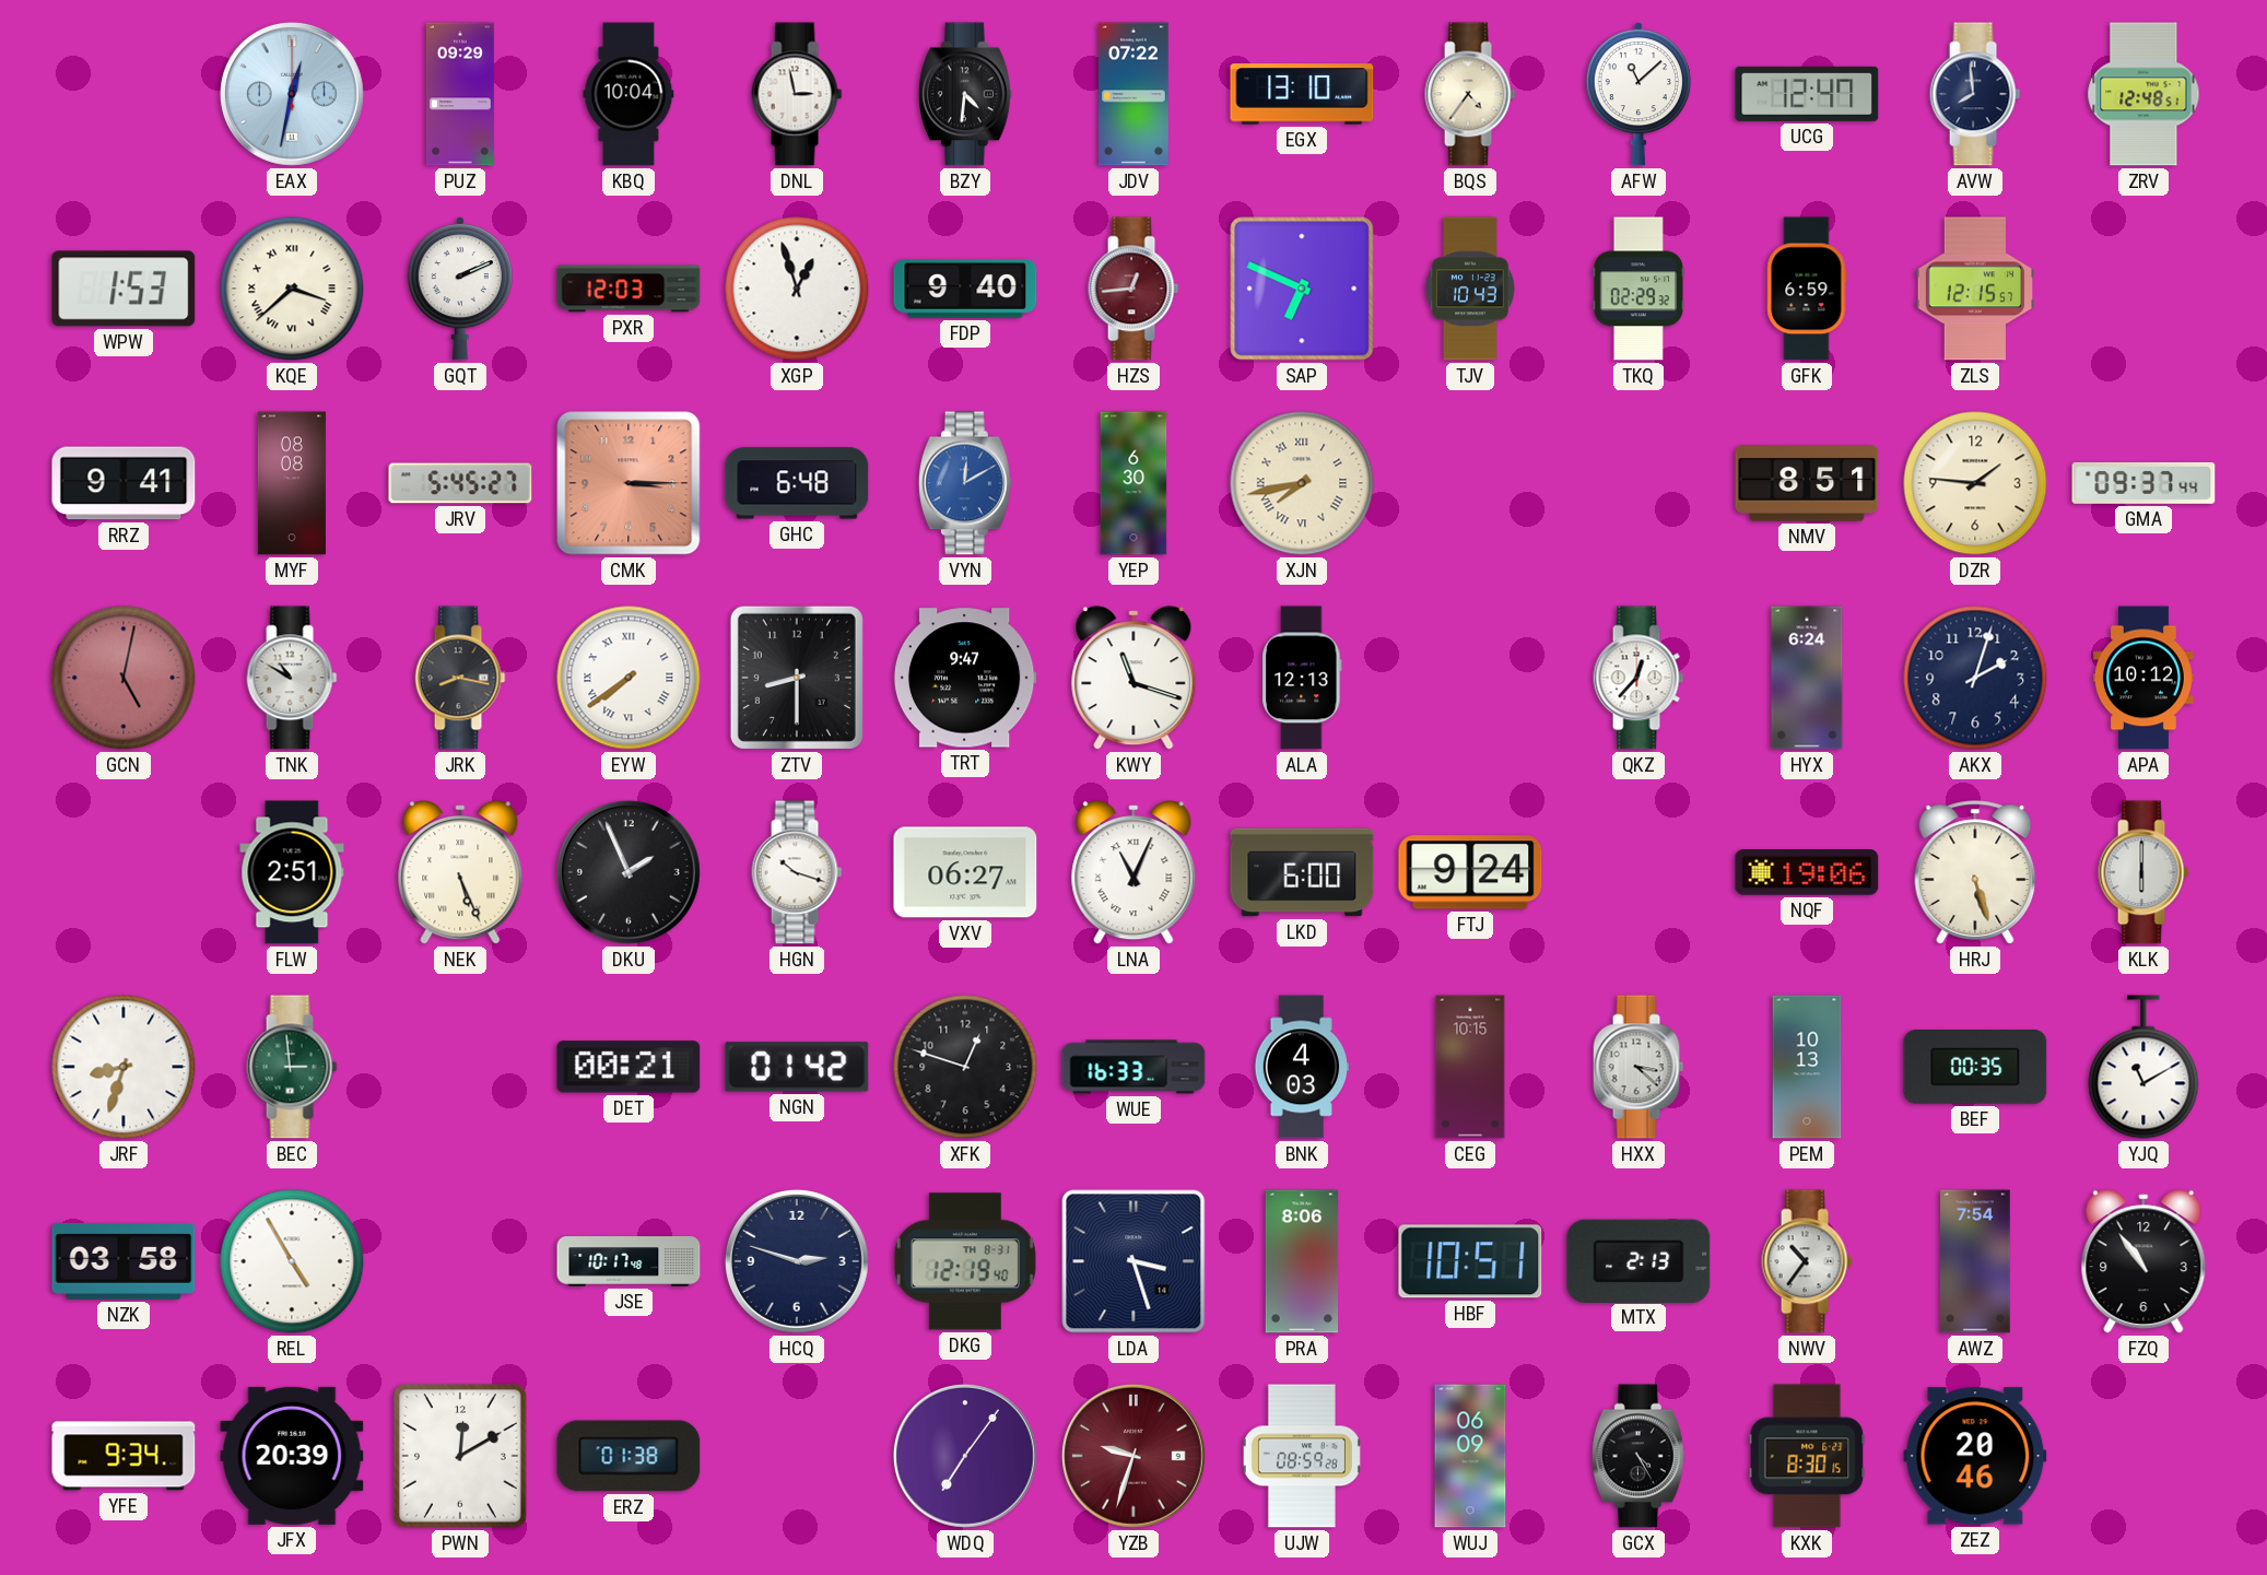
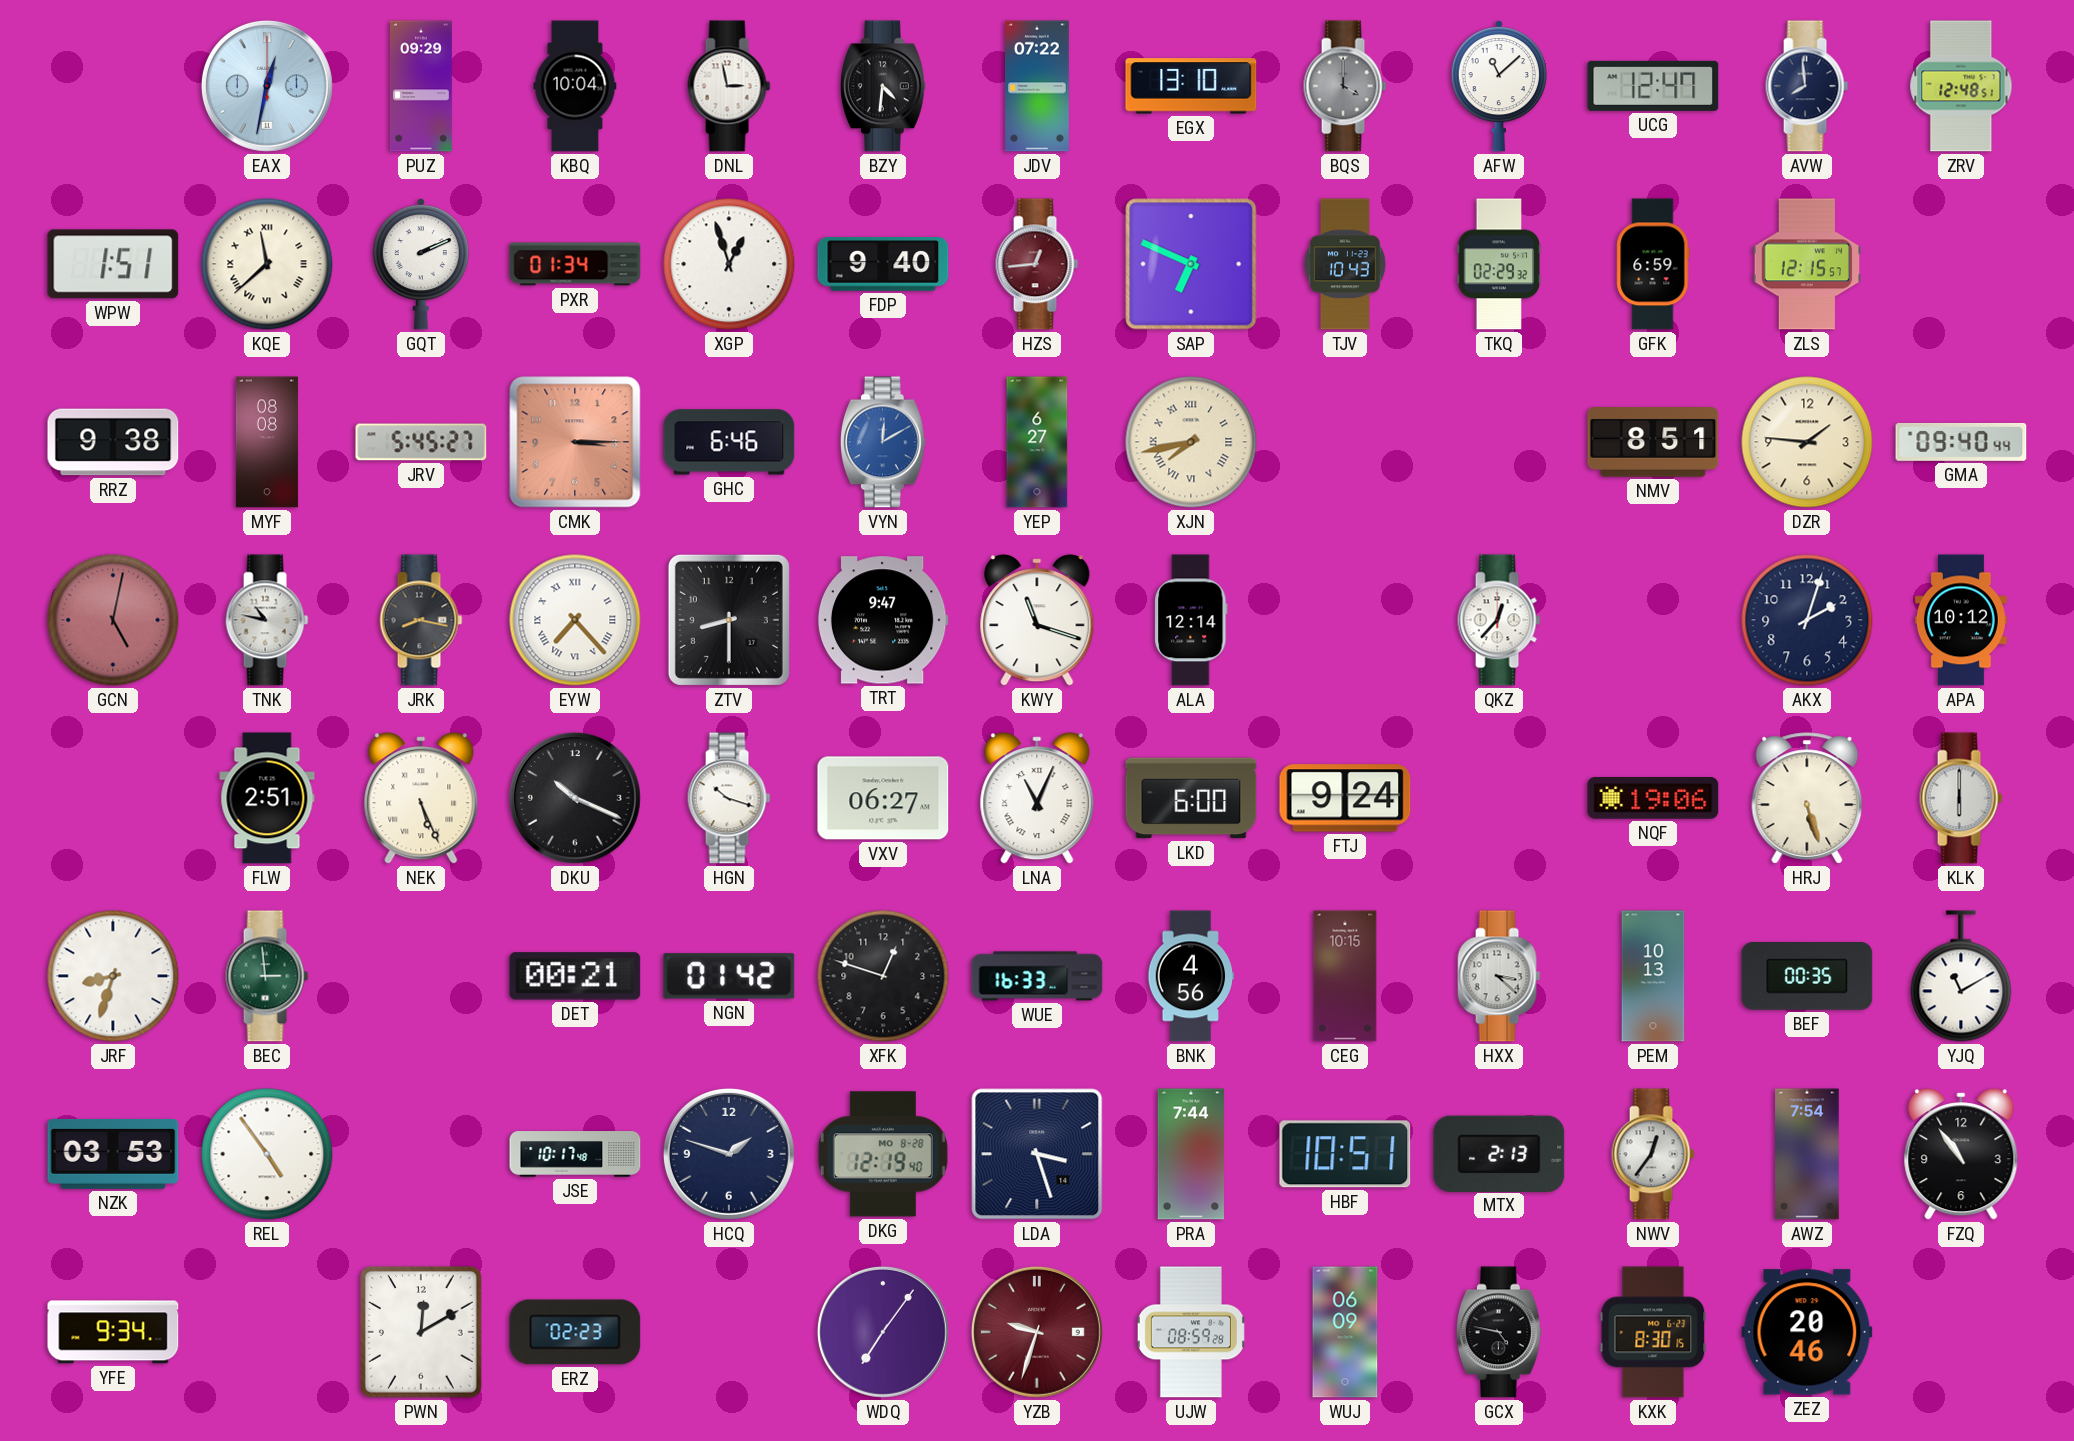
BQS: 4:36 -> 4:00 (1345, 86)
BQS dial: cream -> grey (1345, 86)
WPW: 1:53 -> 1:51 (113, 264)
KQE: 3:38 -> 11:38 (267, 264)
PXR: 12:03 -> 01:34 (575, 264)
RRZ: 9:41 -> 9:38 (113, 442)
GHC: 6:48 -> 6:46 (729, 442)
YEP: 6:30 -> 6:27 (1037, 442)
GMA: 09:37 -> 09:40 (1961, 442)
TNK: 10:50 -> 10:47 (267, 620)
EYW: 7:39 -> 7:23 (575, 620)
ALA: 12:13 -> 12:14 (1191, 620)
HYX: 6:24 -> none (1807, 678)
DKU: 1:56 -> 10:19 (575, 798)
BNK: 4:03 -> 4:56 (1191, 976)
NZK: 03:58 -> 03:53 (113, 1154)
REL: 4:55 -> 4:54 (267, 1154)
HCQ: 2:48 -> 1:48 (729, 1154)
DKG date: TH 8-31 -> MO 8-28 (883, 1154)
PRA: 8:06 -> 7:44 (1191, 1154)
NWV: 10:36 -> 12:36 (1653, 1154)
JFX: 20:39 -> none (292, 1456)
ERZ: 01:38 -> 02:23 (575, 1332)
GCX: 4:25 -> 4:47 (1499, 1332)
